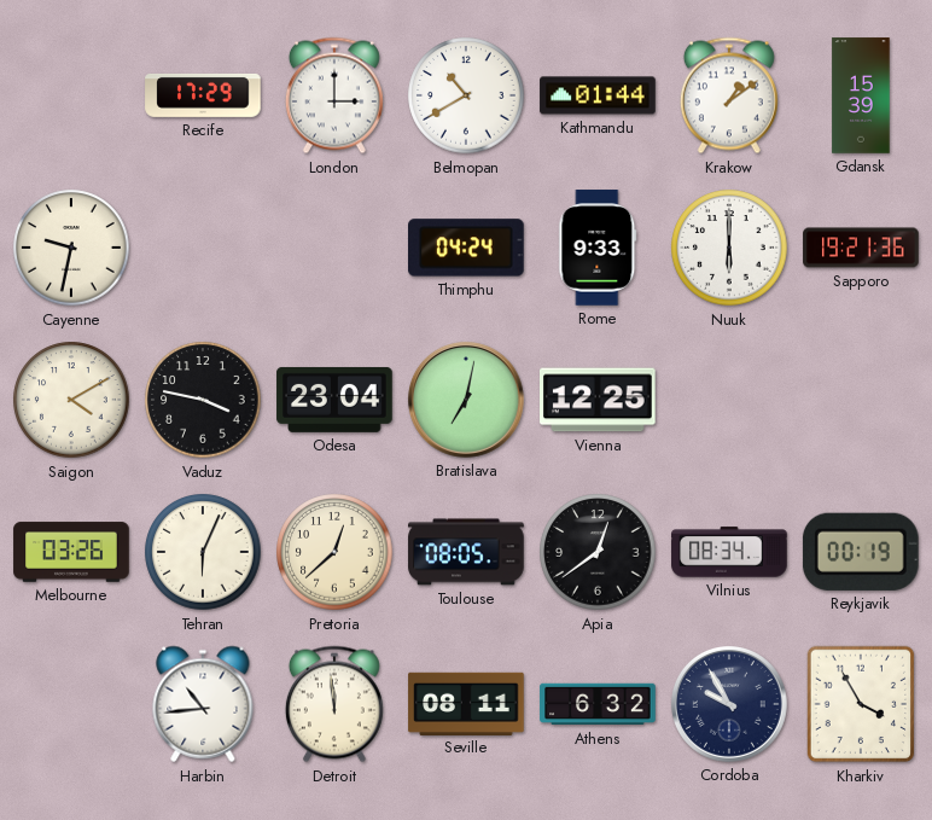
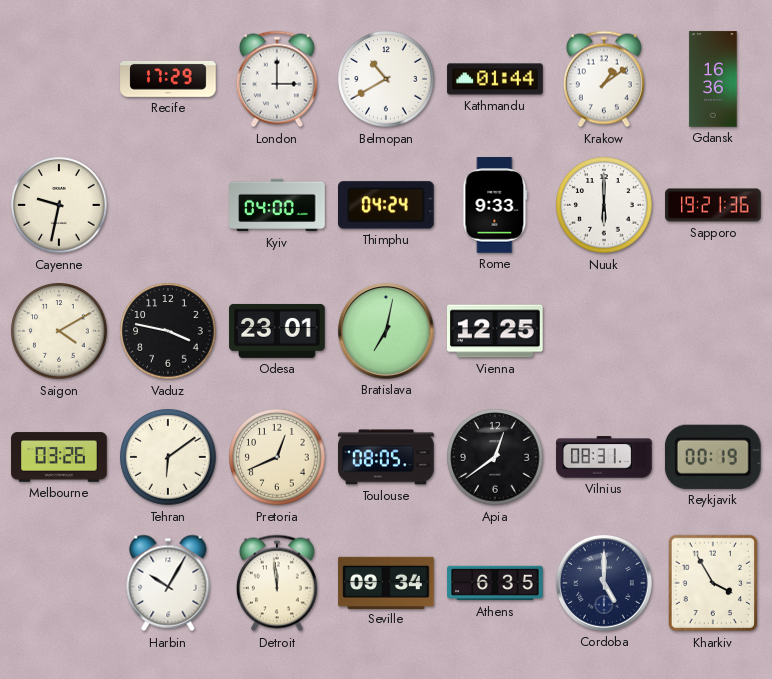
Gdansk: 15:39 -> 16:36 (713, 79)
Kyiv: none -> 04:00 (277, 205)
Odesa: 23:04 -> 23:01 (277, 331)
Tehran: 6:04 -> 6:09 (168, 457)
Pretoria: 12:38 -> 12:41 (277, 457)
Vilnius: 08:34 -> 08:31 (604, 457)
Harbin: 10:44 -> 10:05 (168, 583)
Seville: 08:11 -> 09:34 (386, 582)
Athens: 6:32 -> 6:35 (495, 583)
Cordoba: 9:55 -> 5:00 (604, 583)
